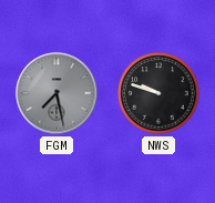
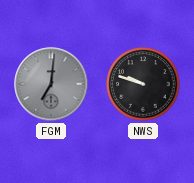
FGM: 7:28 -> 7:01 (51, 84)
